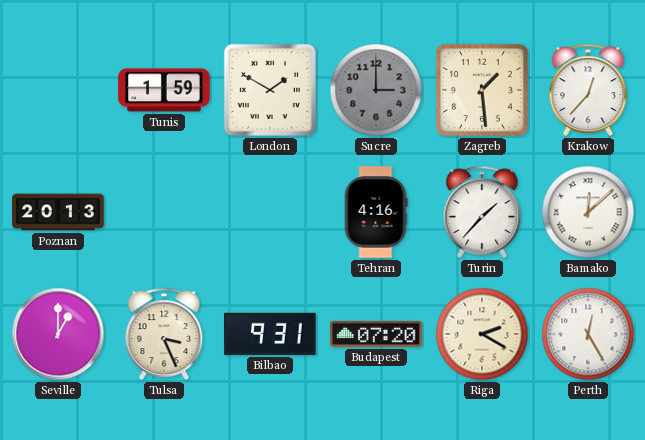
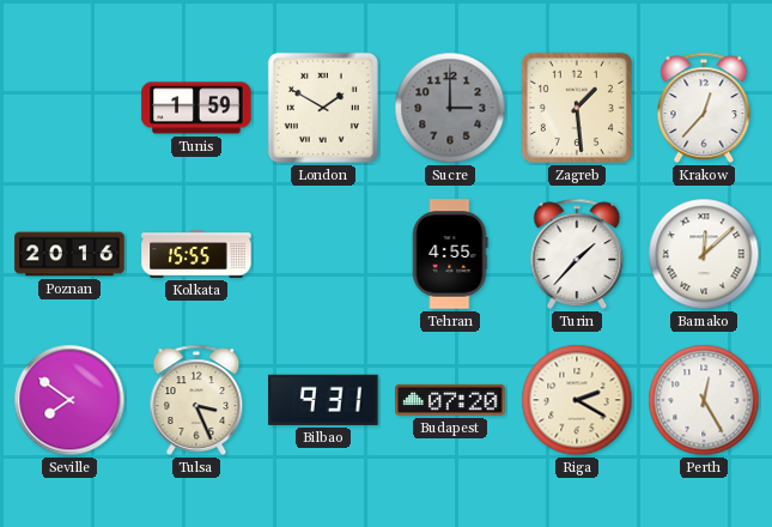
Poznan: 20:13 -> 20:16 (69, 254)
Kolkata: none -> 15:55 (196, 254)
Tehran: 4:16 -> 4:55 (450, 254)
Seville: 1:00 -> 7:51 (69, 400)
